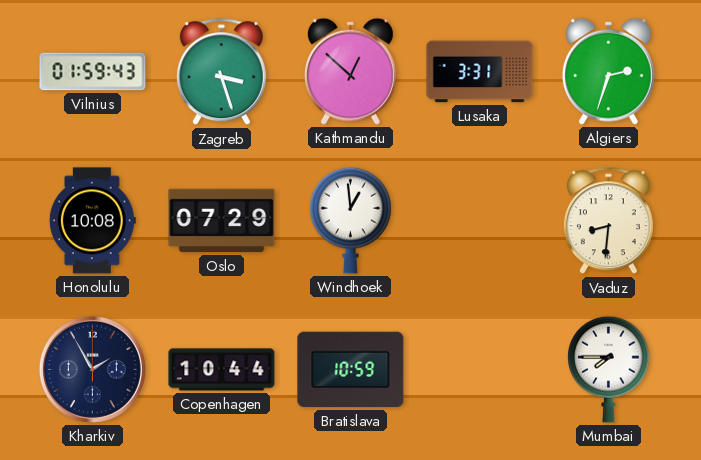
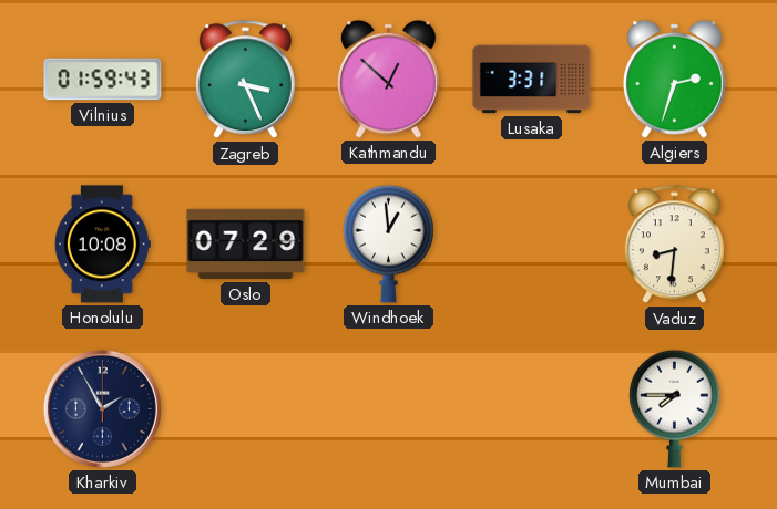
Zagreb: 3:27 -> 3:26 (245, 80)
Copenhagen: 10:44 -> none (222, 370)
Bratislava: 10:59 -> none (351, 370)
